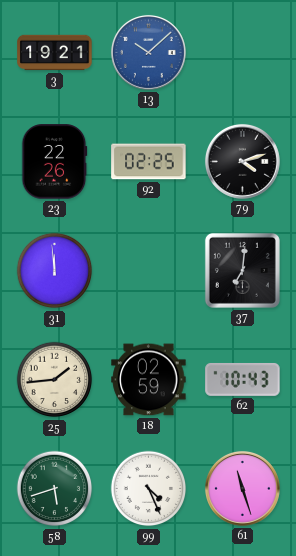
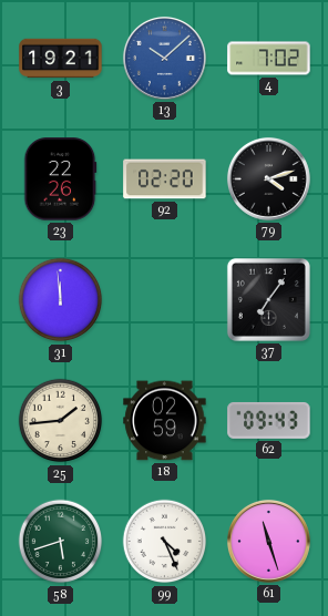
4: none -> 7:02 (269, 59)
92: 02:25 -> 02:20 (165, 179)
37: 7:01 -> 7:06 (268, 299)
62: 10:43 -> 09:43 (269, 420)
